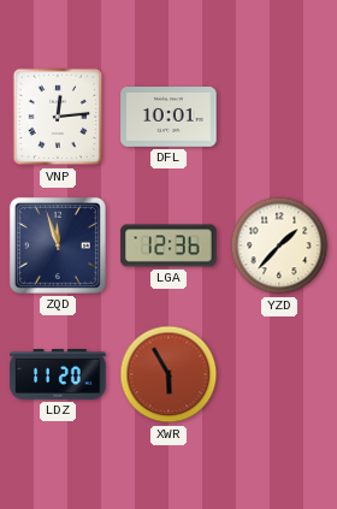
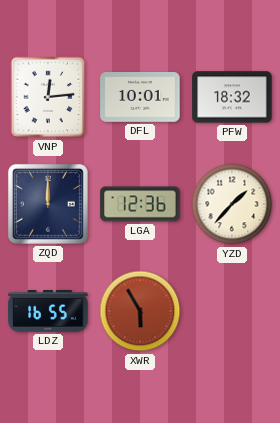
PFW: none -> 18:32 (232, 97)
ZQD: 11:57 -> 12:00 (48, 204)
LDZ: 11:20 -> 16:55 (48, 311)
